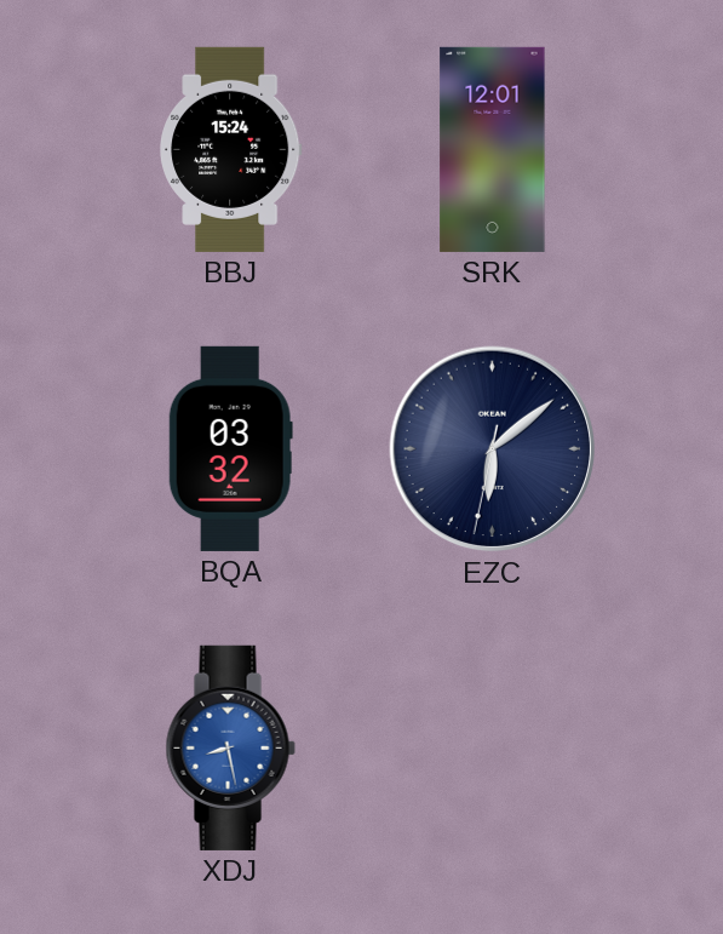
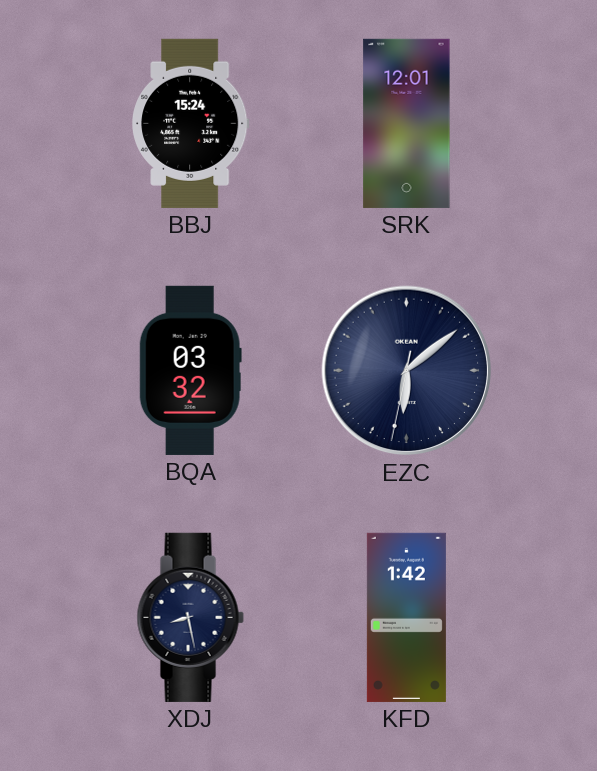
XDJ dial: blue -> navy (190, 617)
KFD: none -> 1:42 (406, 617)
